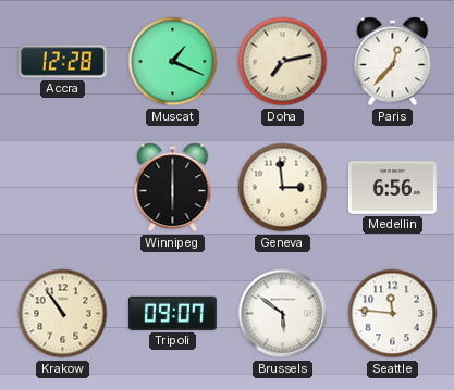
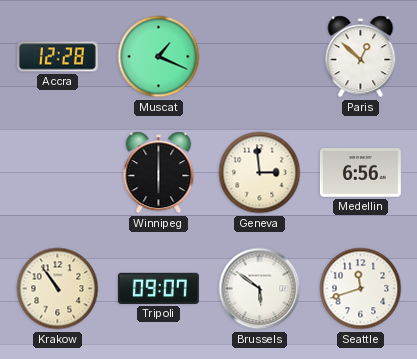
Doha: 7:13 -> none (283, 62)
Paris: 12:37 -> 12:52 (361, 57)
Seattle: 11:46 -> 11:42 (361, 289)
